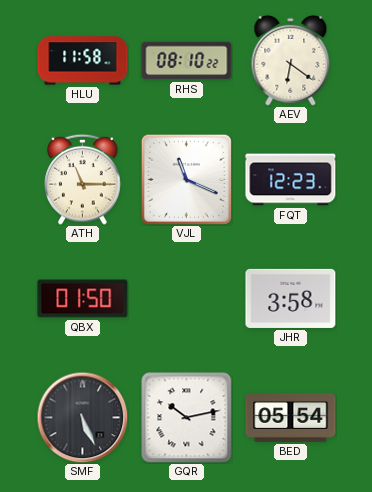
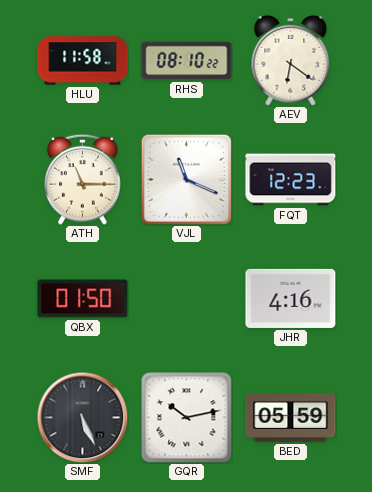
JHR: 3:58 -> 4:16 (291, 298)
BED: 05:54 -> 05:59 (291, 418)
